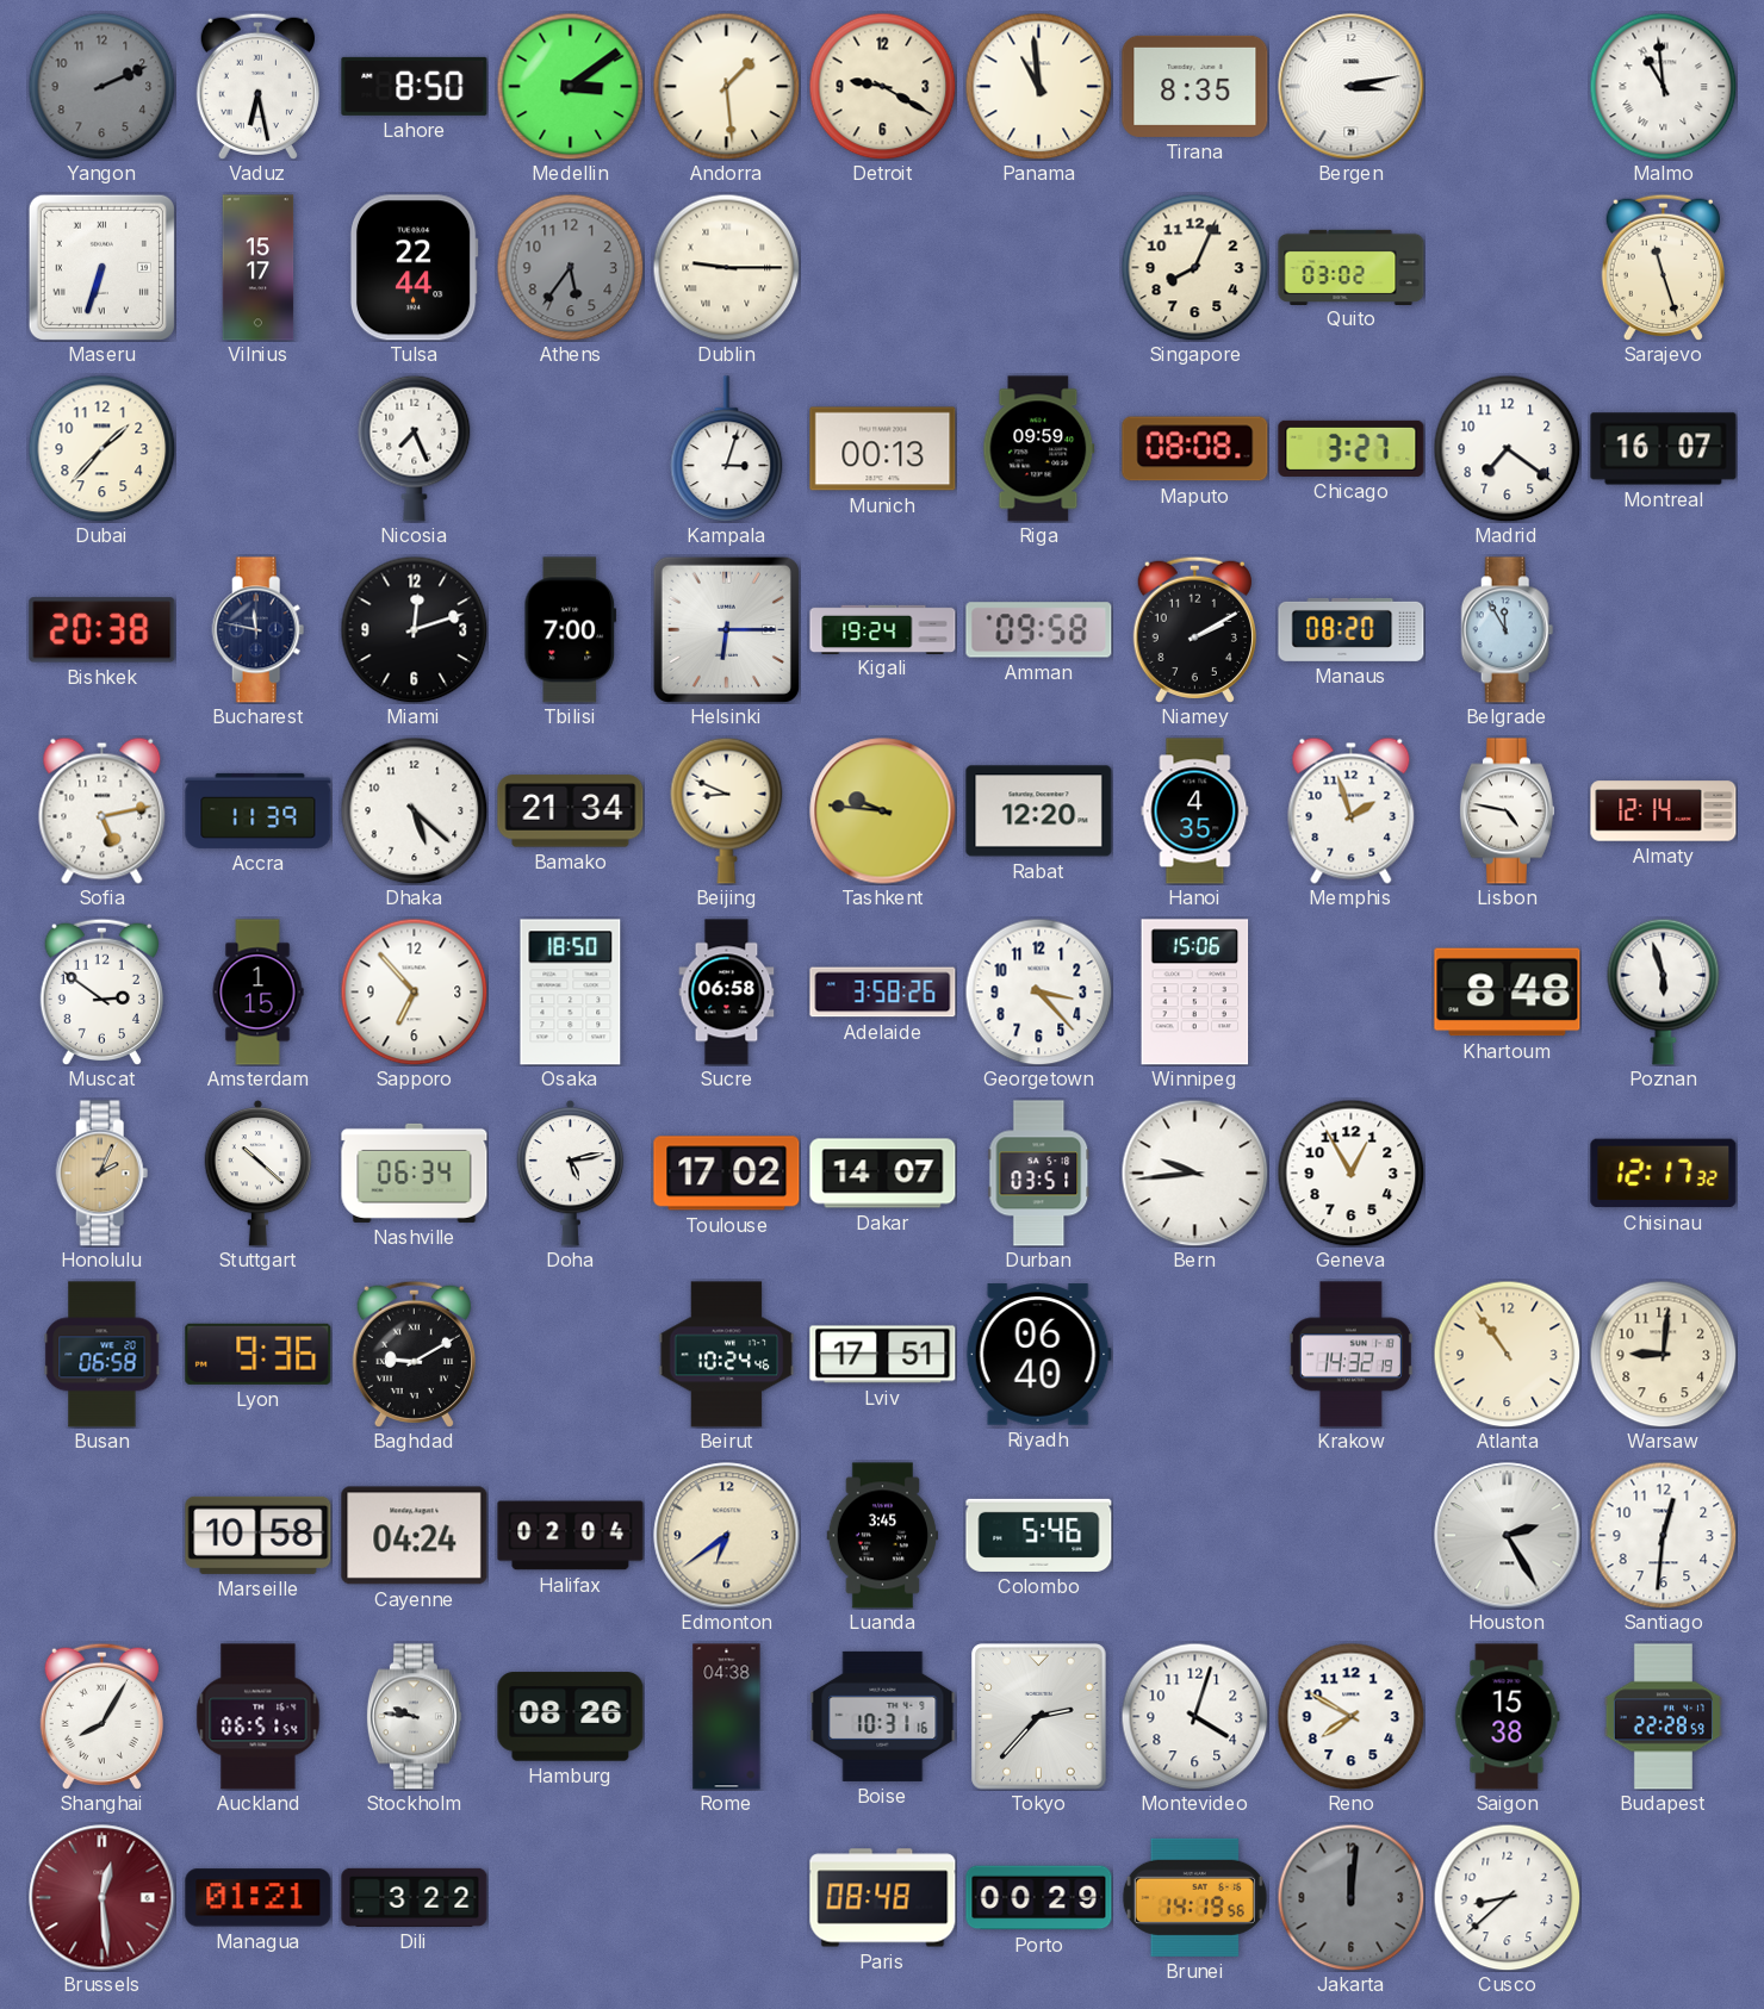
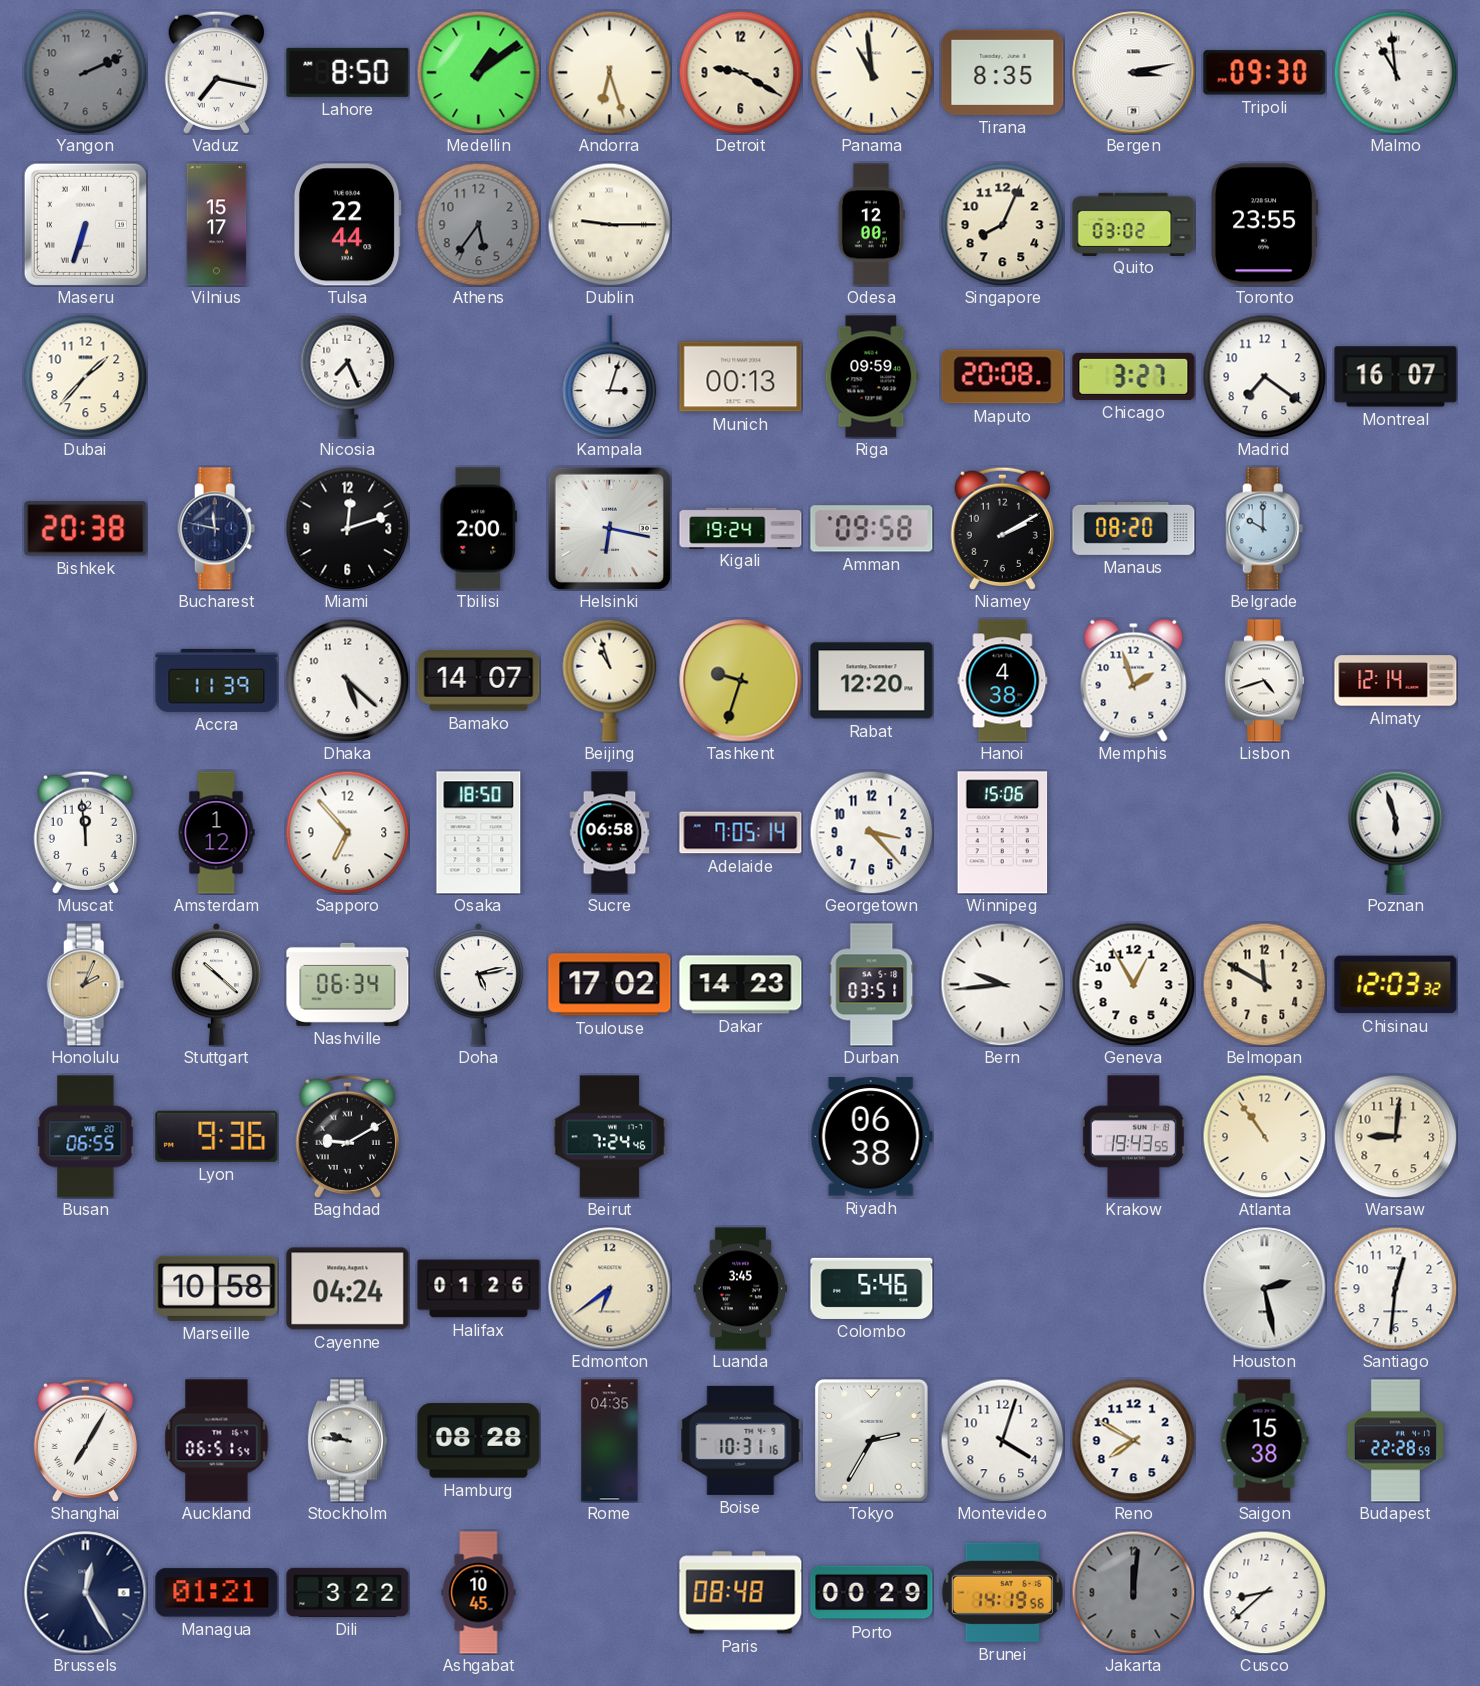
Vaduz: 6:28 -> 7:17 (216, 72)
Medellin: 3:09 -> 1:09 (478, 72)
Andorra: 1:29 -> 6:27 (609, 72)
Tripoli: none -> 09:30 (1265, 73)
Odesa: none -> 12:00 (871, 225)
Toronto: none -> 23:55 (1264, 225)
Sarajevo: 11:27 -> none (1663, 267)
Maputo: 08:08 -> 20:08 (1003, 377)
Tbilisi: 7:00 -> 2:00 (478, 529)
Helsinki: 6:15 -> 6:17 (609, 528)
Belgrade: 11:55 -> 10:00 (1265, 529)
Sofia: 5:13 -> none (103, 810)
Bamako: 21:34 -> 14:07 (479, 681)
Beijing: 8:49 -> 10:57 (610, 680)
Tashkent: 9:46 -> 9:33 (741, 681)
Hanoi: 4:35 -> 4:38 (1003, 681)
Lisbon: 4:47 -> 4:42 (1264, 681)
Muscat: 2:51 -> 11:59 (85, 832)
Amsterdam: 1:15 -> 1:12 (216, 833)
Adelaide: 3:58 -> 7:05 (741, 833)
Khartoum: 8:48 -> none (1508, 993)
Dakar: 14:07 -> 14:23 (741, 985)
Belmopan: none -> 11:50 (1264, 984)
Chisinau: 12:17 -> 12:03 (1396, 985)
Busan: 06:58 -> 06:55 (86, 1137)
Beirut: 10:24 -> 7:24 (610, 1137)
Lviv: 17:51 -> none (883, 1355)
Riyadh: 06:40 -> 06:38 (871, 1137)
Krakow: 14:32 -> 19:43 (1133, 1137)
Halifax: 02:04 -> 01:26 (479, 1289)
Houston: 2:25 -> 2:28 (1265, 1289)
Shanghai: 8:05 -> 7:05 (85, 1440)
Hamburg: 08:26 -> 08:28 (479, 1441)
Rome: 04:38 -> 04:35 (610, 1441)
Tokyo: 2:37 -> 2:35 (872, 1441)
Brussels: 12:29 -> 12:25 (86, 1593)
Brussels dial: burgundy -> navy (86, 1593)
Ashgabat: none -> 10:45 (479, 1593)
